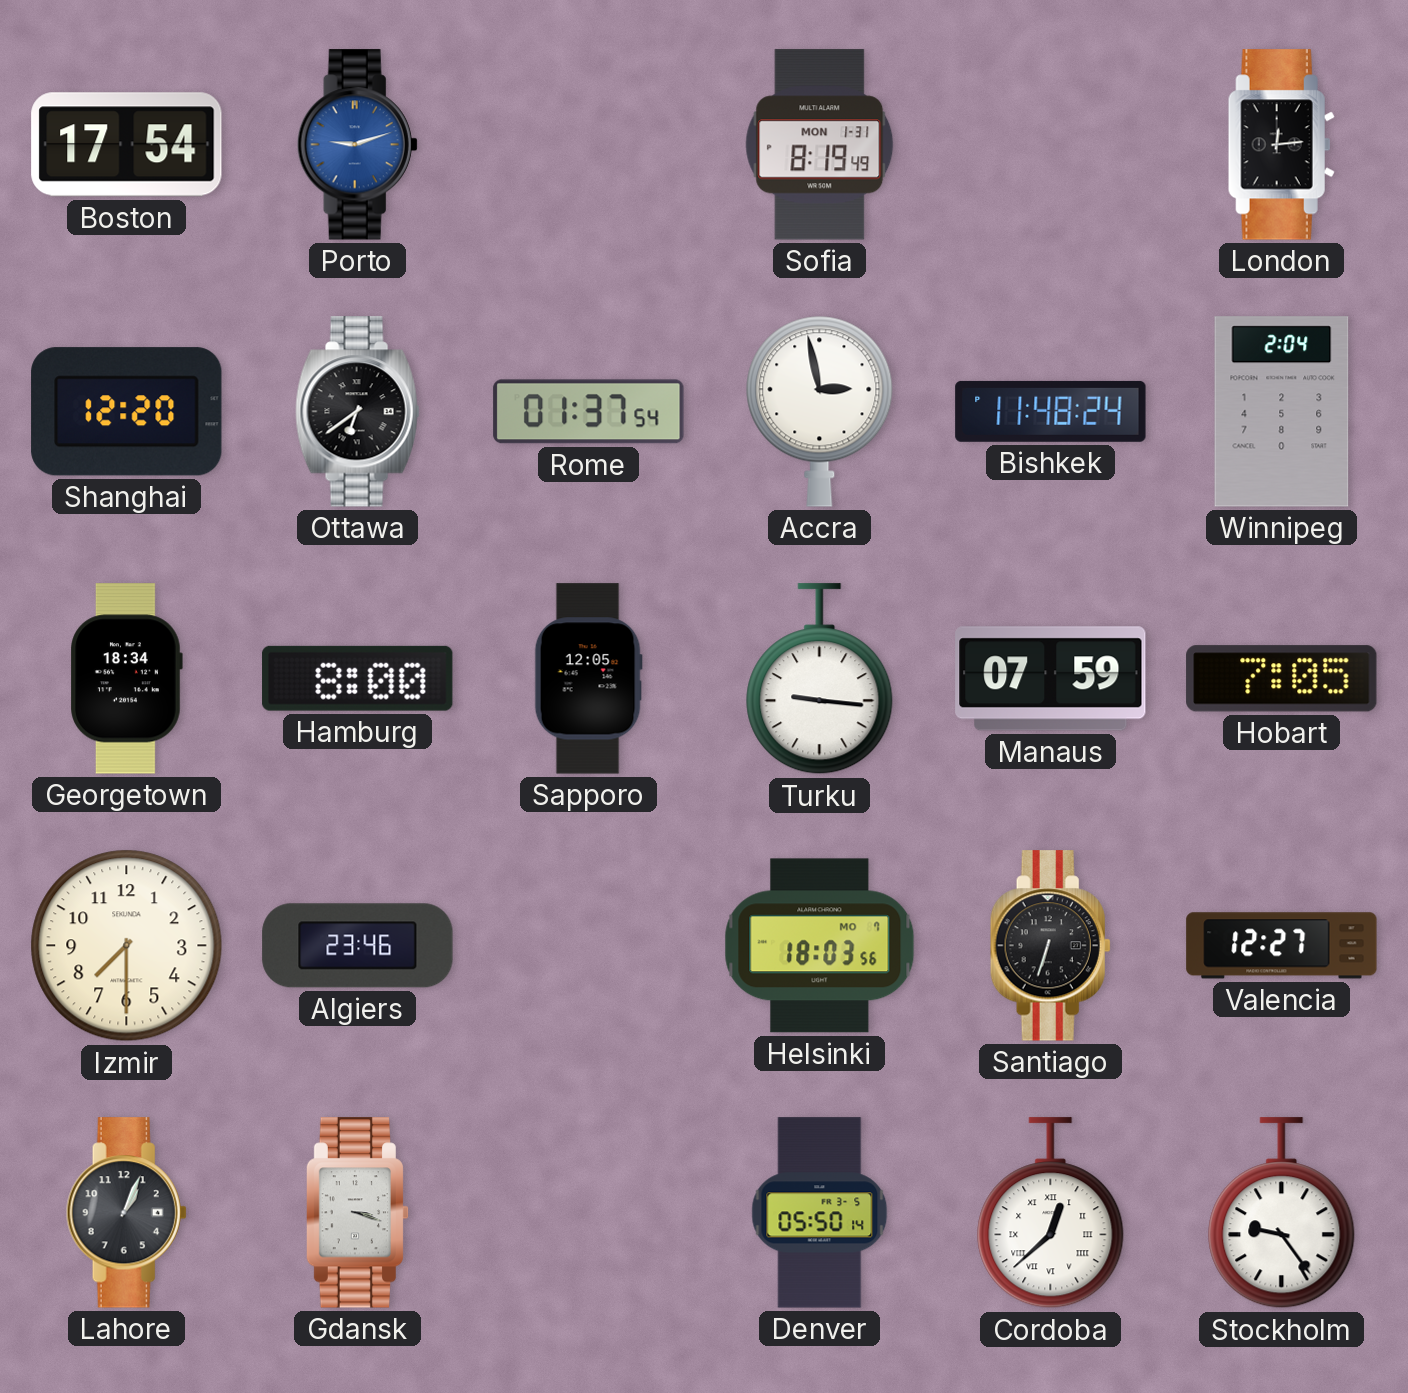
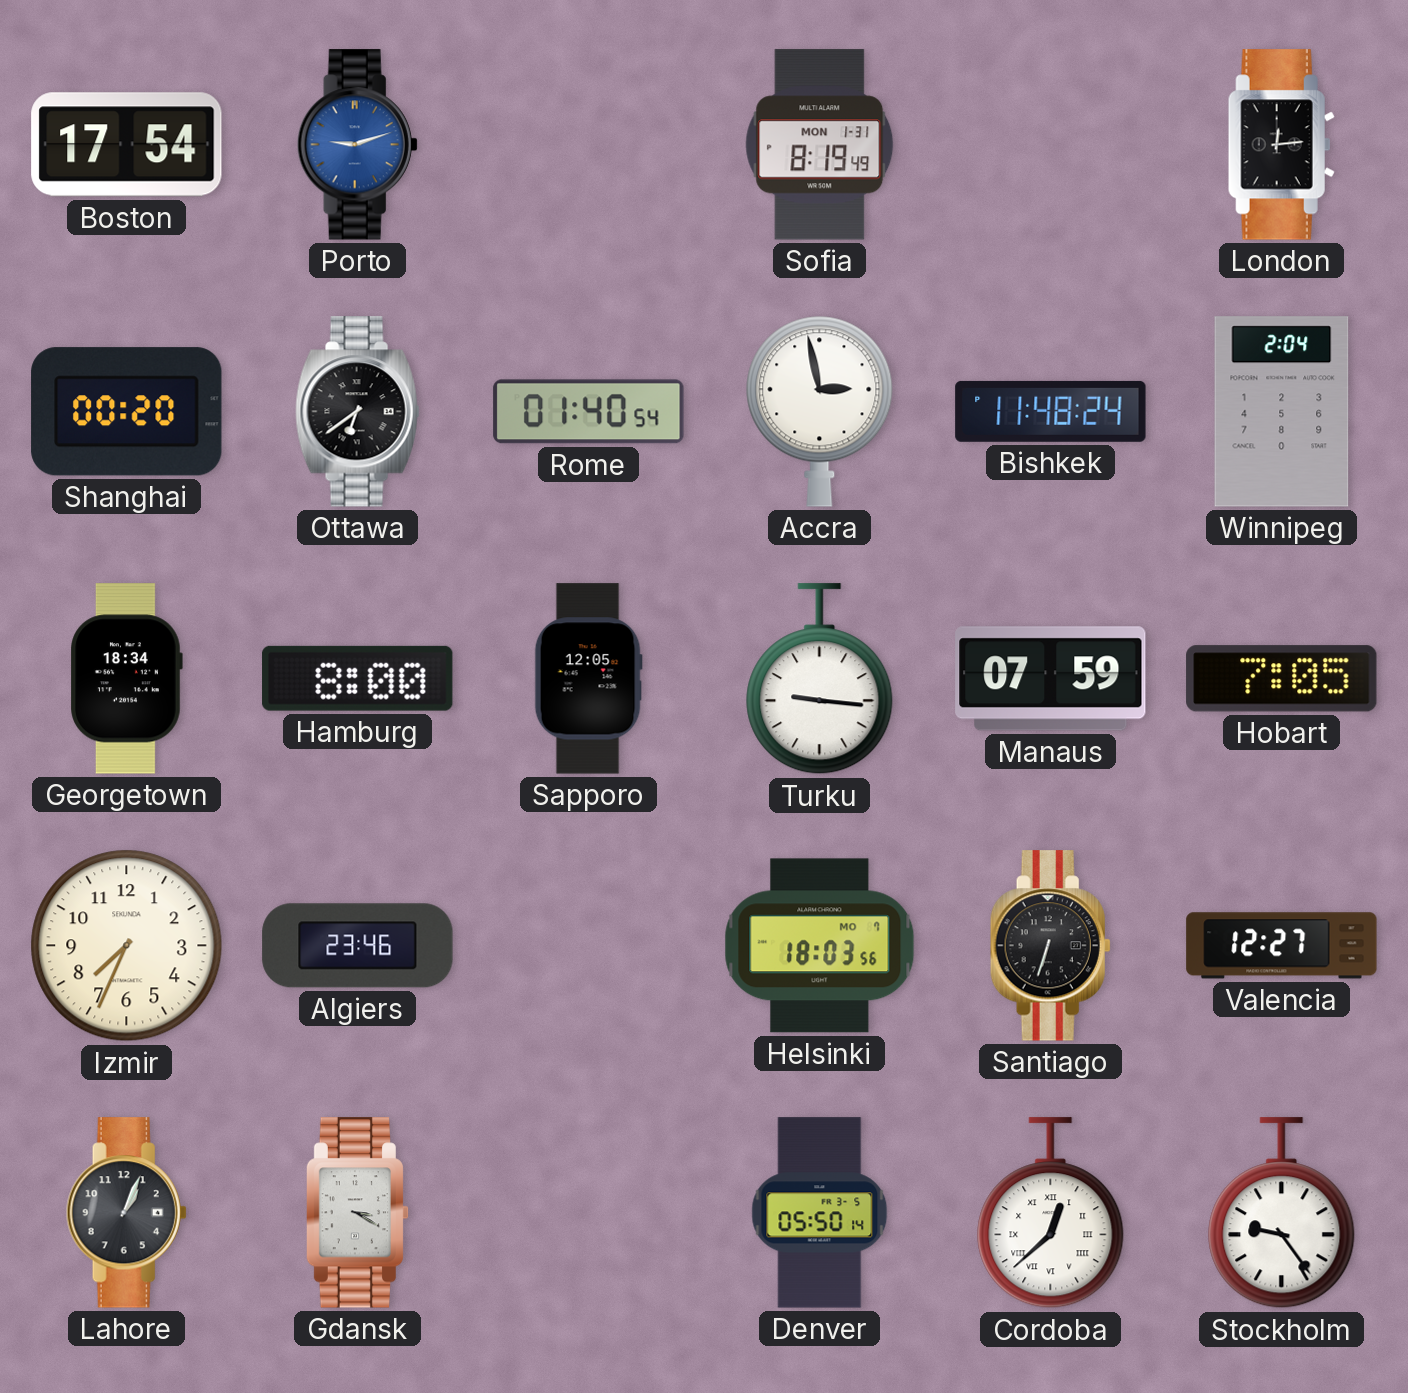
Shanghai: 12:20 -> 00:20 (127, 412)
Rome: 01:37 -> 01:40 (589, 412)
Izmir: 7:30 -> 7:34 (127, 946)
Gdansk: 3:18 -> 3:20 (357, 1213)
